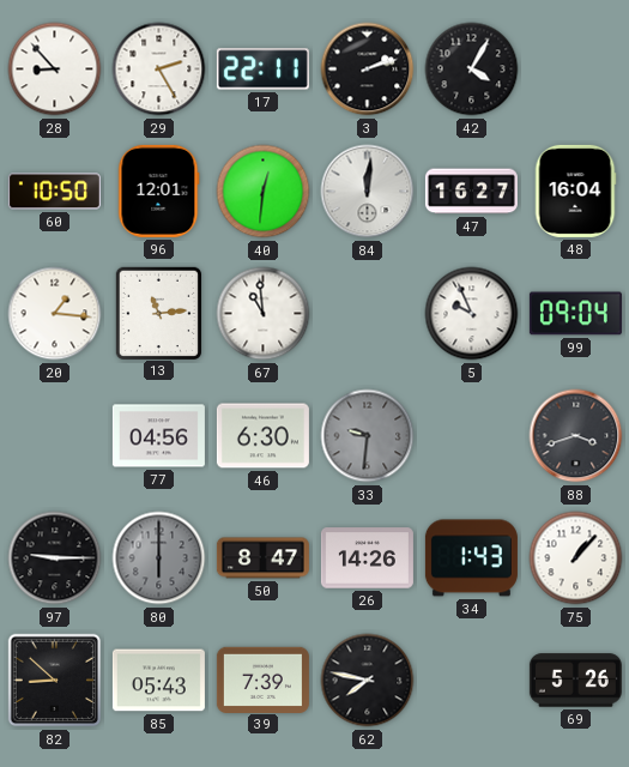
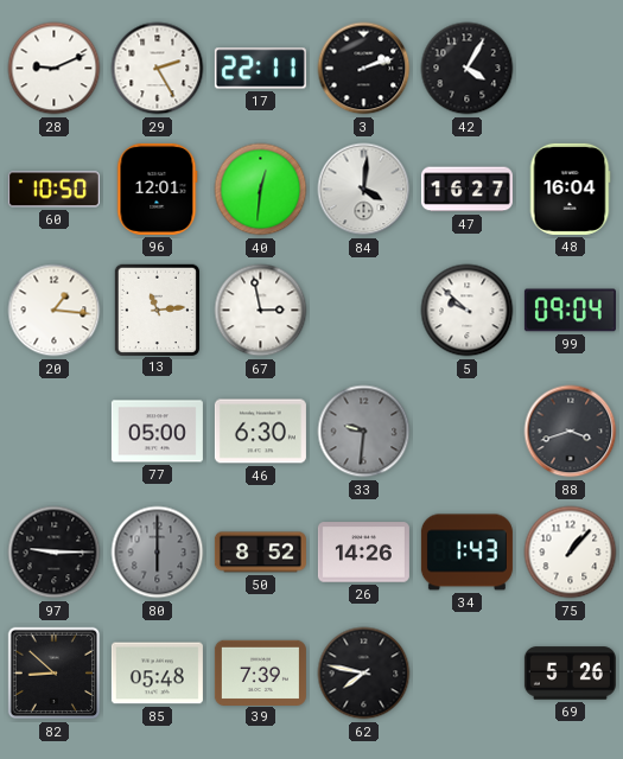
28: 8:53 -> 9:11 (55, 69)
84: 12:01 -> 4:01 (364, 190)
67: 10:59 -> 2:58 (261, 311)
5: 9:56 -> 9:52 (468, 311)
77: 04:56 -> 05:00 (157, 432)
50: 8:47 -> 8:52 (260, 553)
85: 05:43 -> 05:48 (157, 674)
